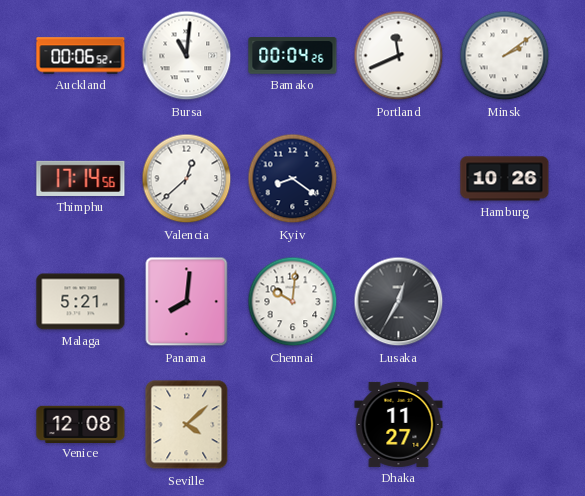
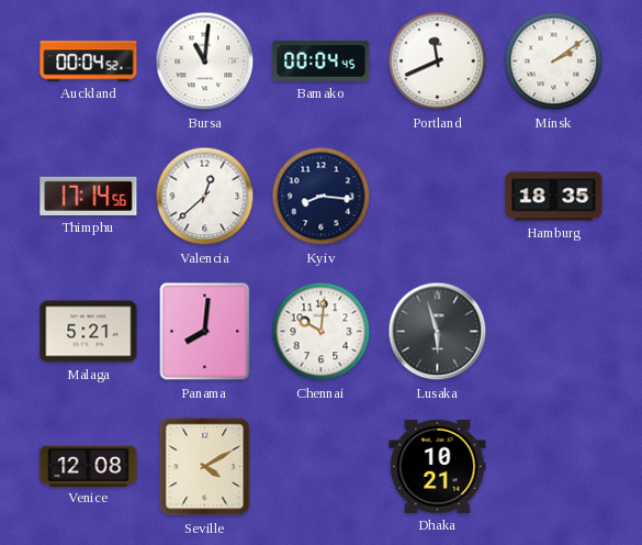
Auckland: 00:06 -> 00:04 (89, 62)
Bamako: 00:04:26 -> 00:04:45 (322, 62)
Kyiv: 8:21 -> 8:16 (322, 197)
Hamburg: 10:26 -> 18:35 (554, 197)
Lusaka: 12:35 -> 5:57 (438, 332)
Seville: 4:08 -> 4:10 (205, 467)
Dhaka: 11:27 -> 10:21 (438, 466)
